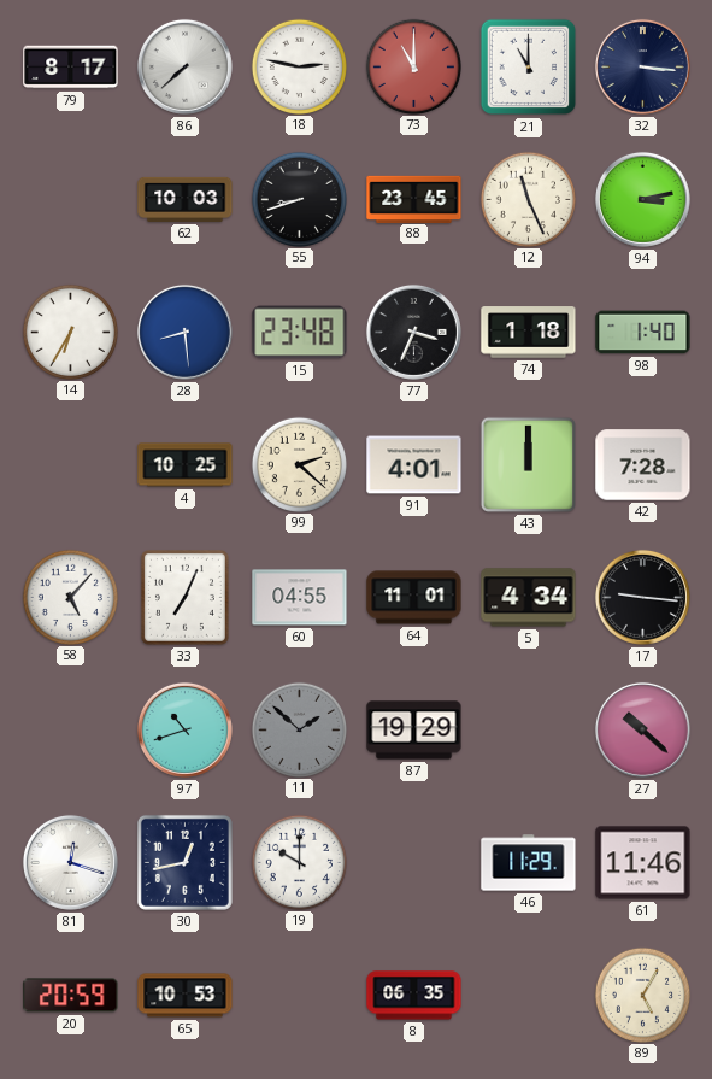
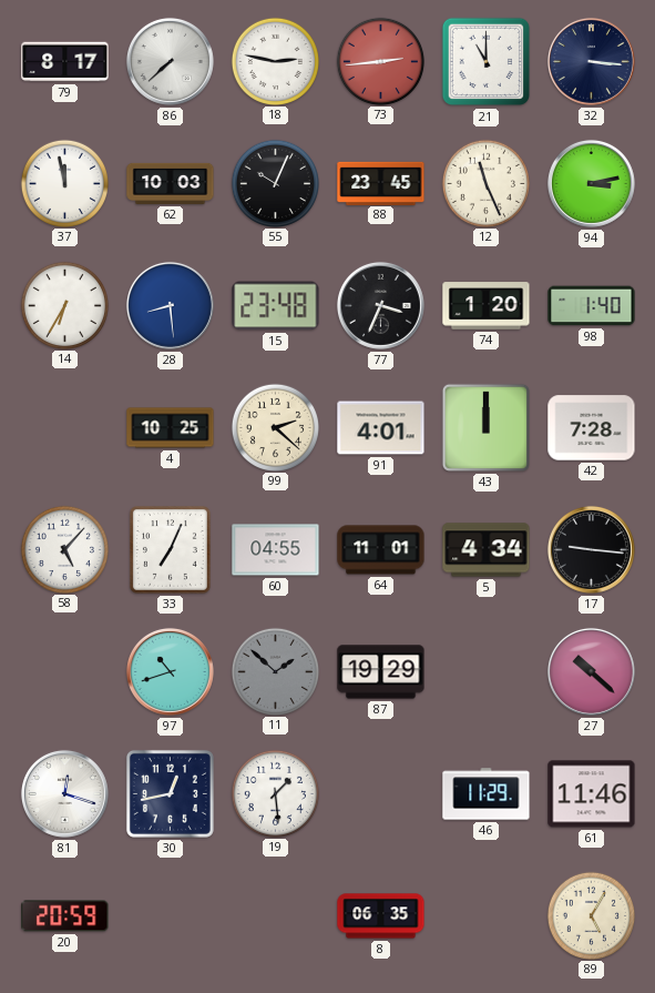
73: 11:00 -> 2:44 (380, 61)
37: none -> 11:58 (64, 183)
55: 8:42 -> 10:04 (275, 183)
74: 1:18 -> 1:20 (487, 306)
19: 10:00 -> 1:29 (275, 793)
65: 10:53 -> none (186, 996)
